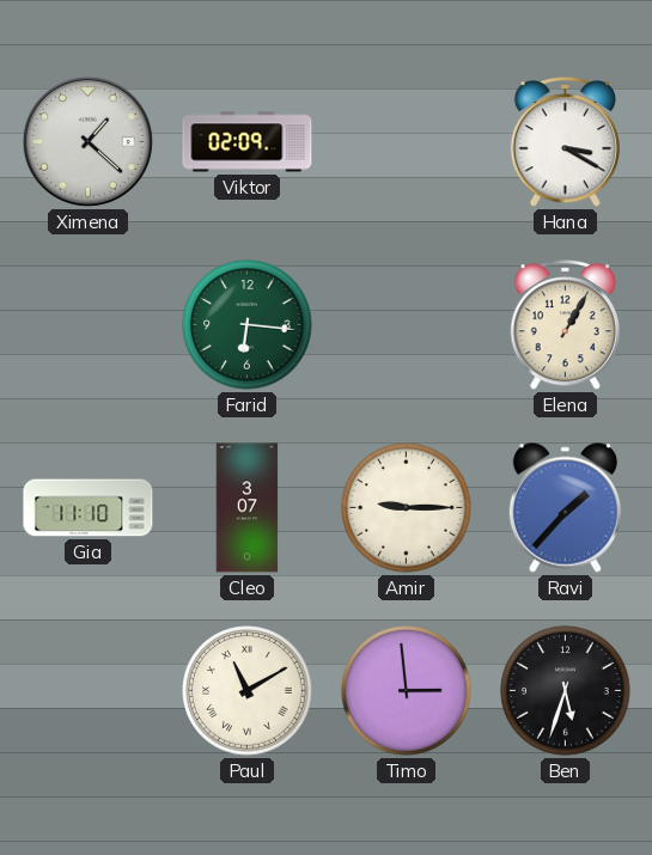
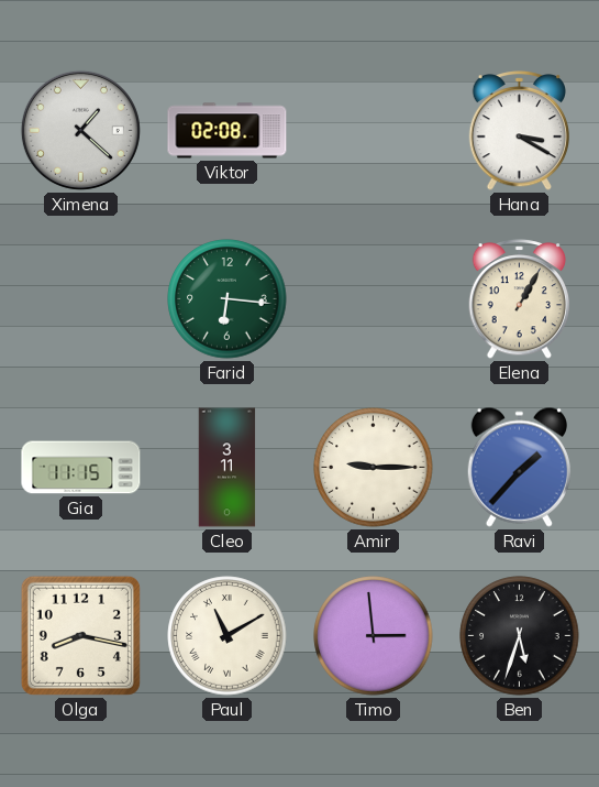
Viktor: 02:09 -> 02:08 (228, 131)
Gia: 11:10 -> 11:15 (81, 468)
Cleo: 3:07 -> 3:11 (228, 468)
Olga: none -> 8:17 (80, 635)
